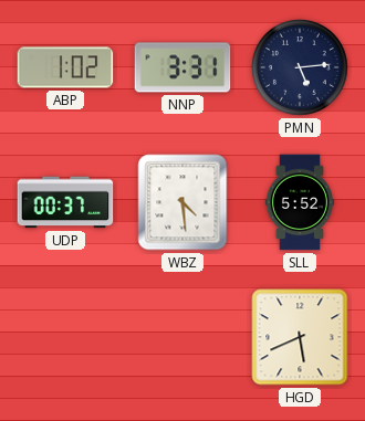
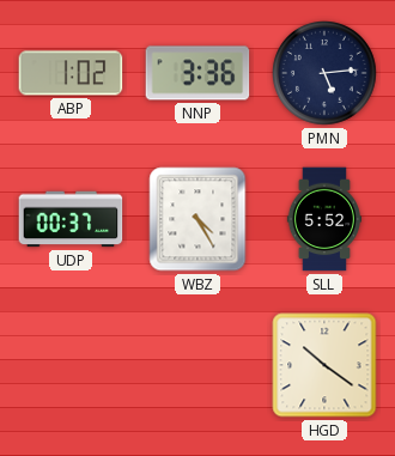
NNP: 3:31 -> 3:36 (197, 73)
WBZ: 4:29 -> 4:25 (197, 219)
HGD: 5:41 -> 10:21 (324, 365)
